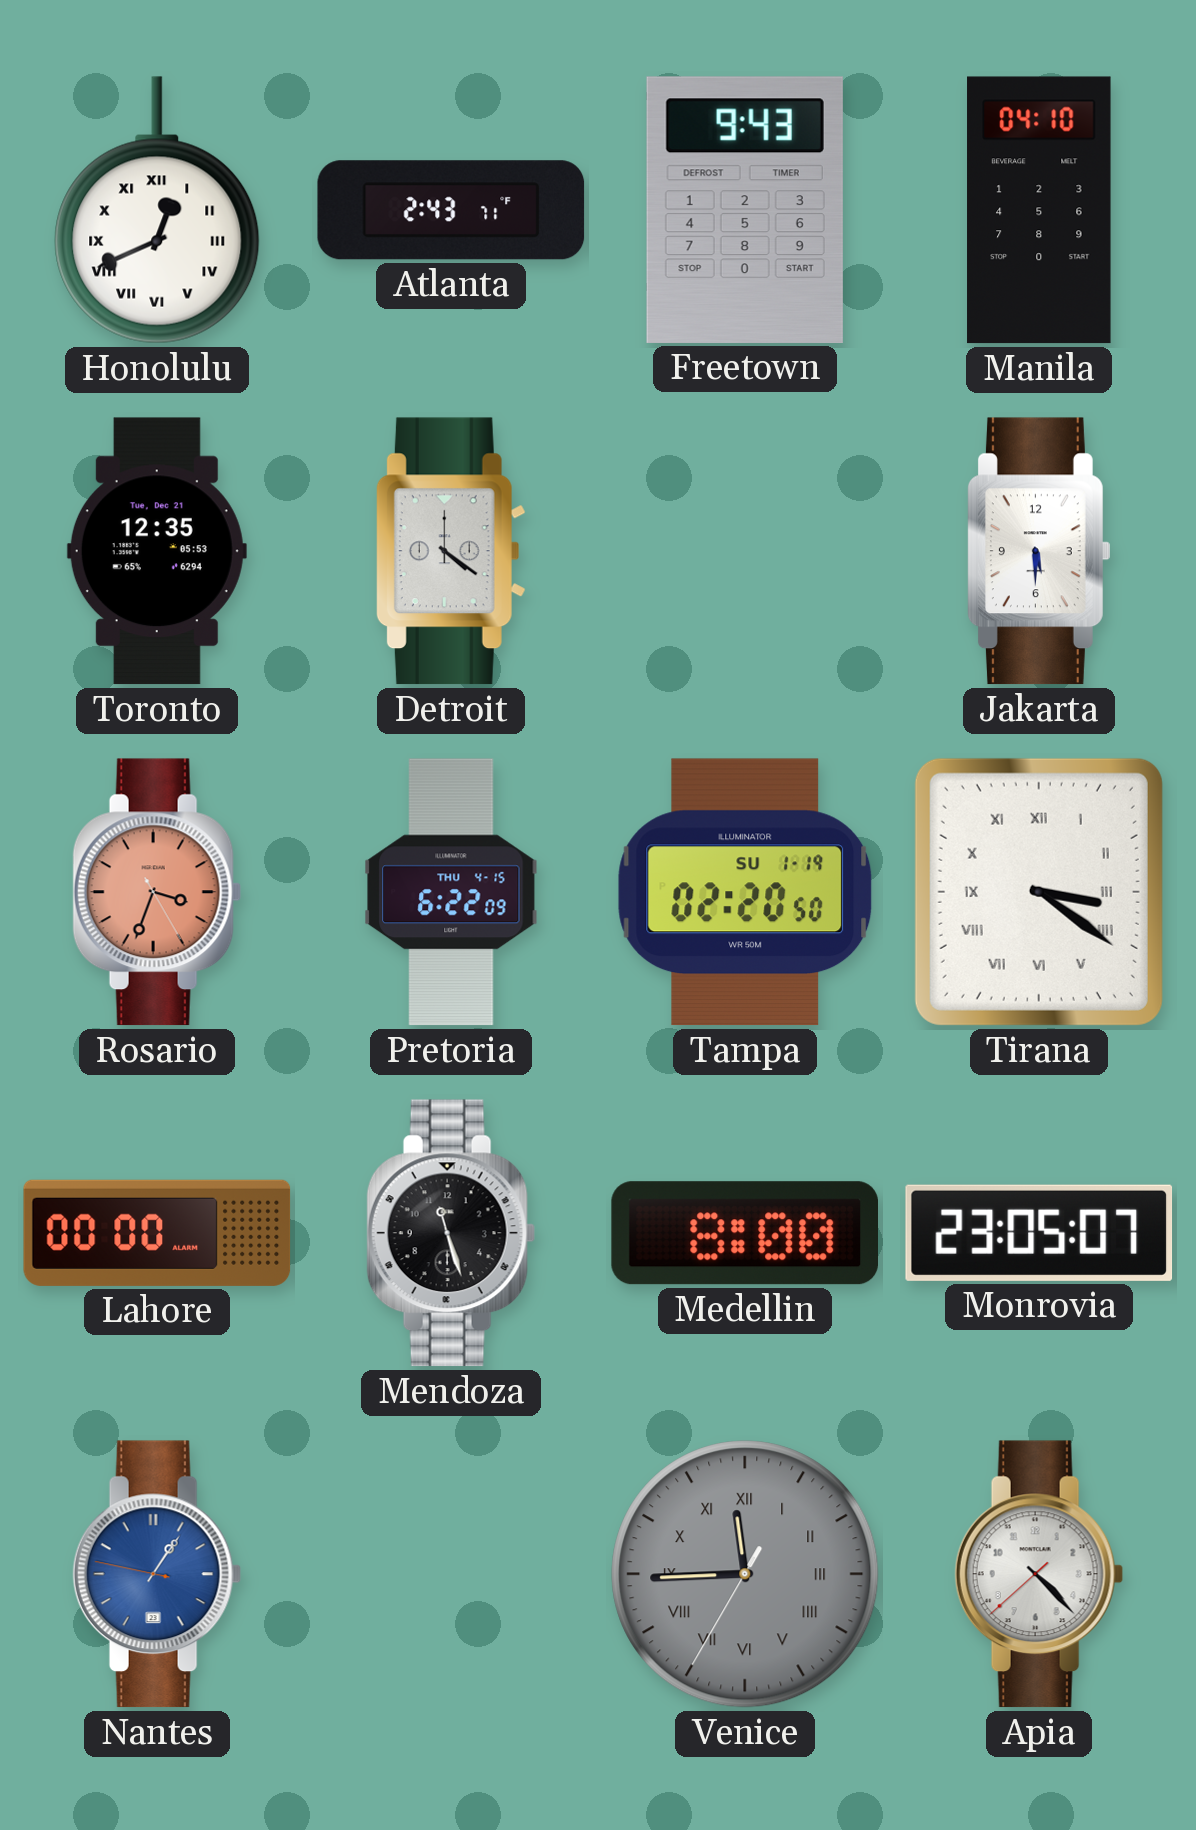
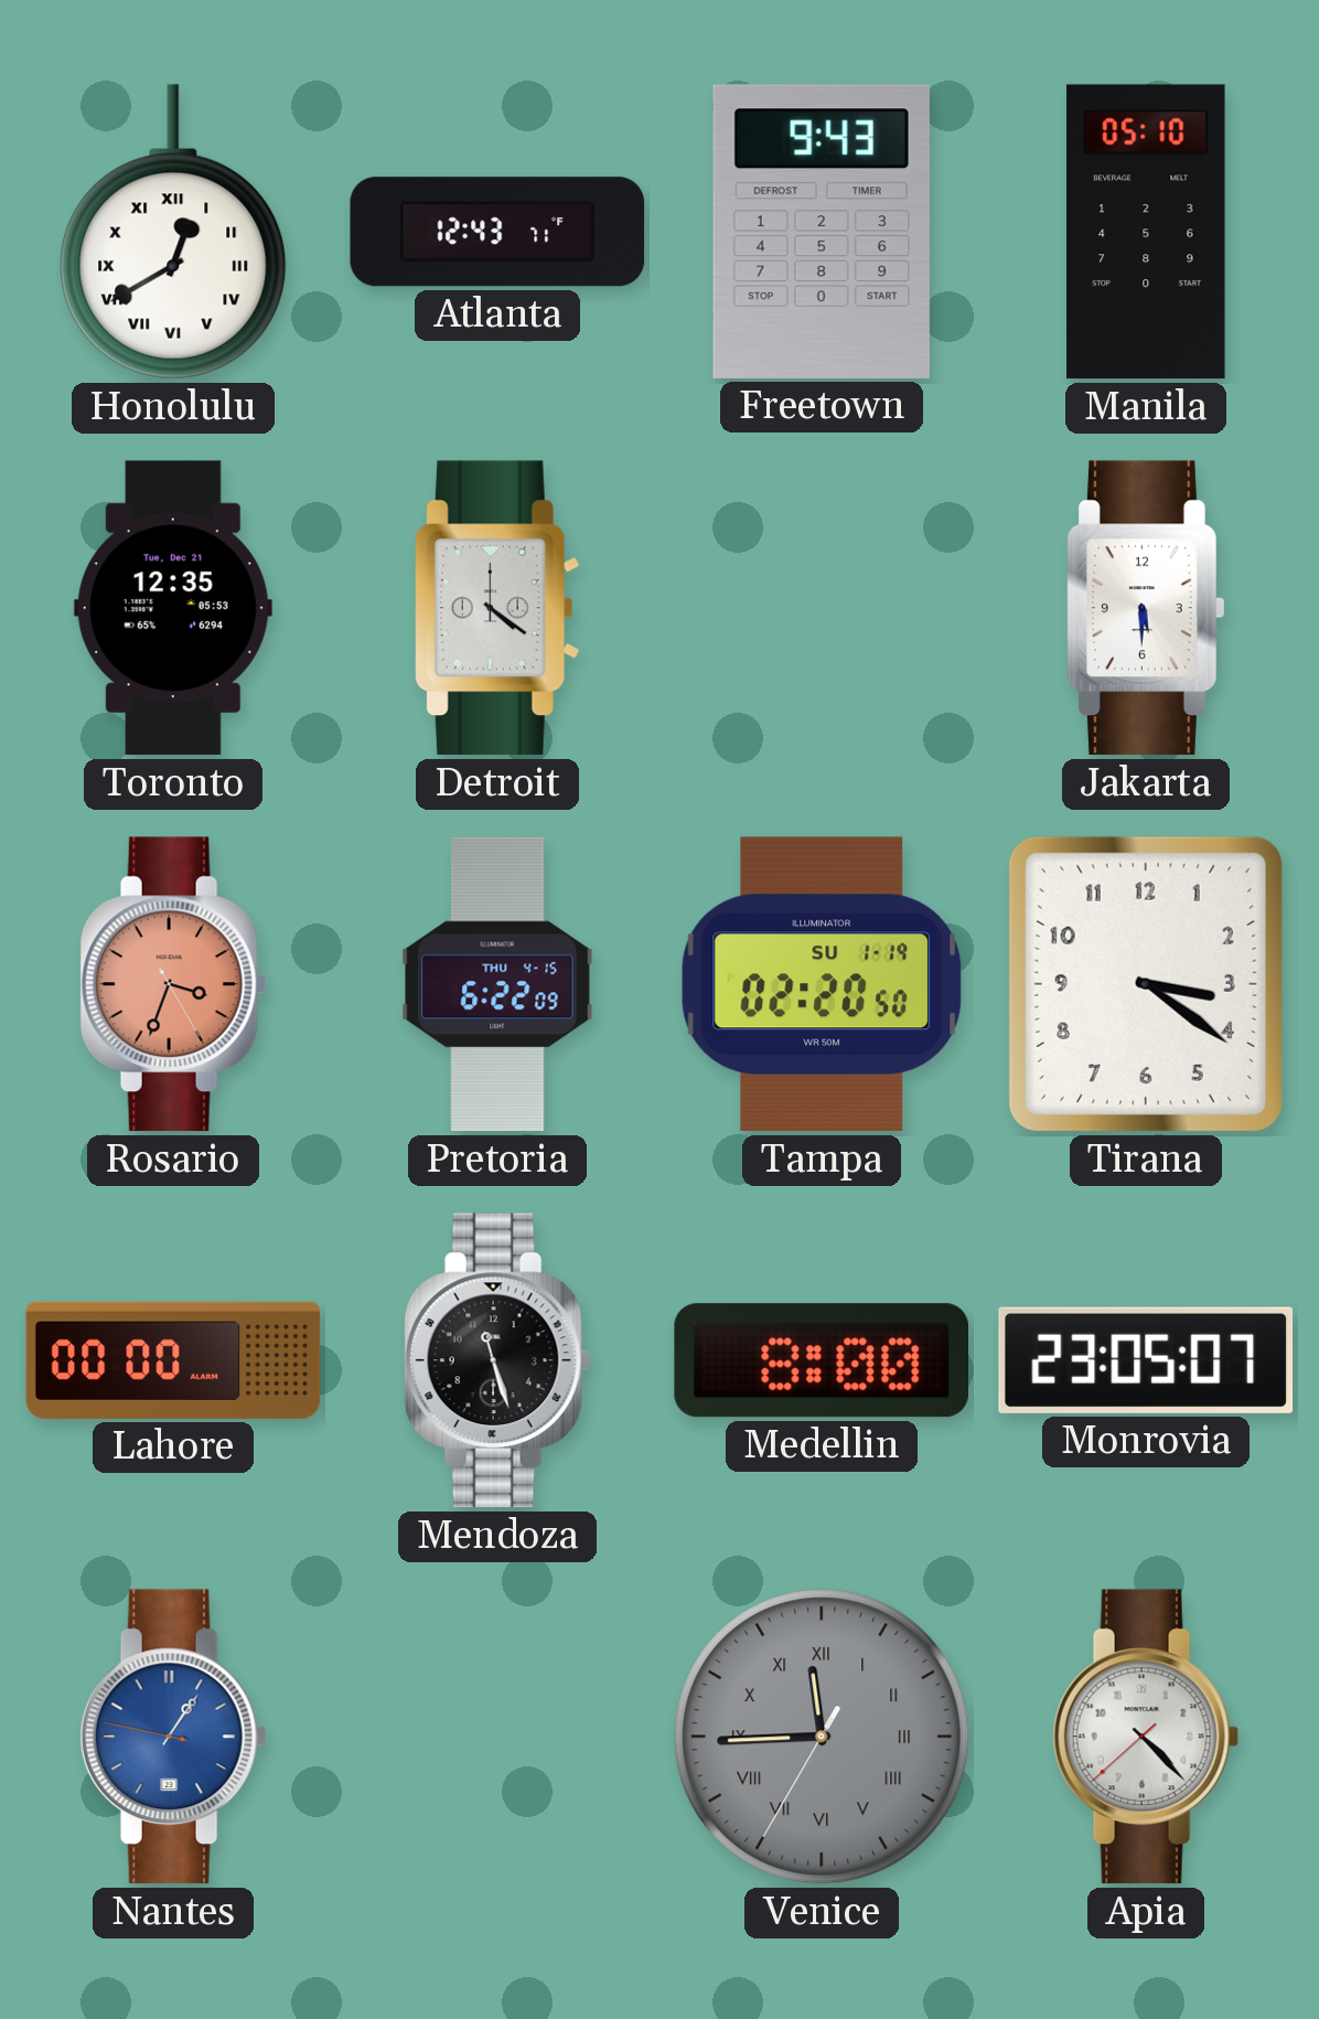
Honolulu: 12:41 -> 12:40 (173, 232)
Atlanta: 2:43 -> 12:43 (497, 232)
Manila: 04:10 -> 05:10 (1146, 232)
Tirana numerals: Roman -> Arabic (1146, 984)
